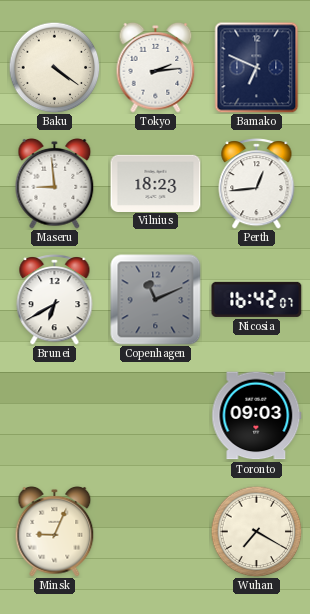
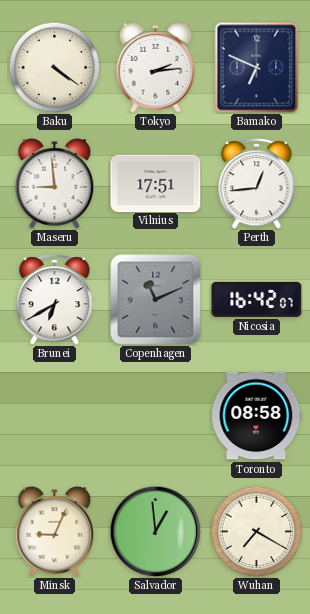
Vilnius: 18:23 -> 17:51 (156, 183)
Toronto: 09:03 -> 08:58 (257, 416)
Salvador: none -> 12:59 (155, 531)
